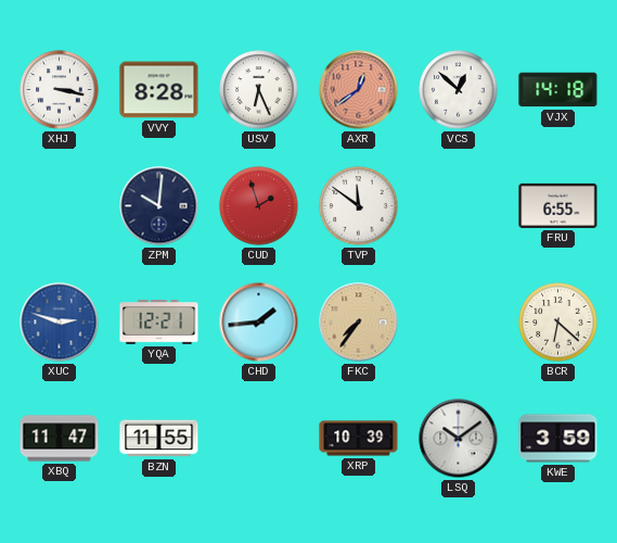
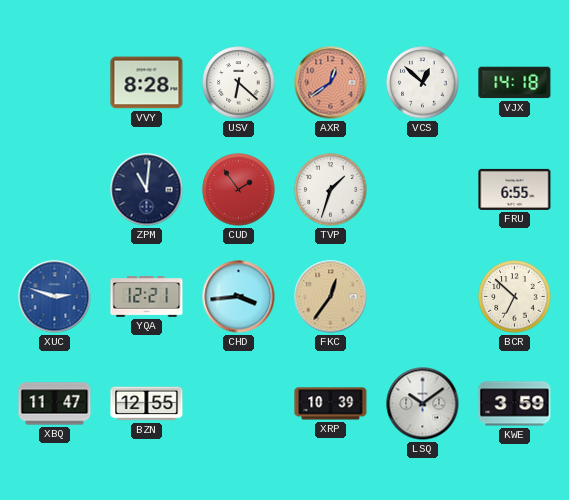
XHJ: 3:17 -> none (60, 90)
USV: 6:26 -> 6:22 (239, 83)
ZPM: 10:01 -> 11:01 (147, 190)
CUD: 1:57 -> 1:54 (239, 190)
TVP: 11:51 -> 1:33 (331, 190)
CHD: 1:44 -> 3:44 (239, 297)
FKC: 7:36 -> 12:36 (331, 297)
BCR: 6:22 -> 6:52 (515, 297)
BZN: 11:55 -> 12:55 (147, 404)
